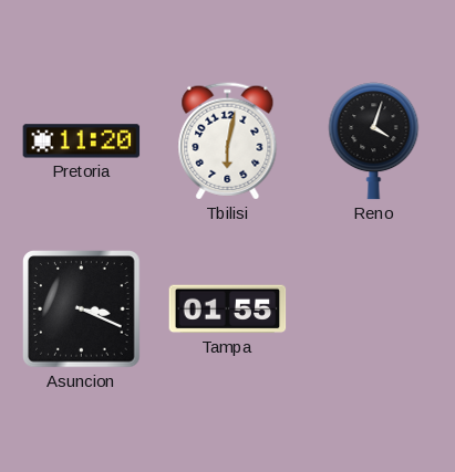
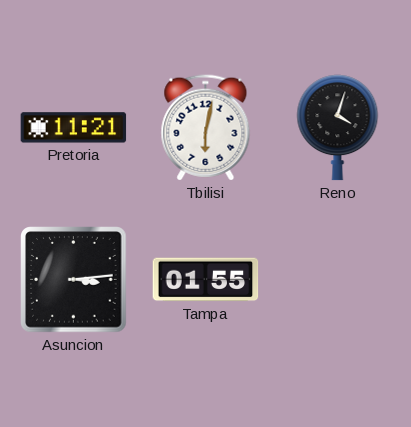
Pretoria: 11:20 -> 11:21 (74, 128)
Asuncion: 3:19 -> 3:14 (74, 280)
